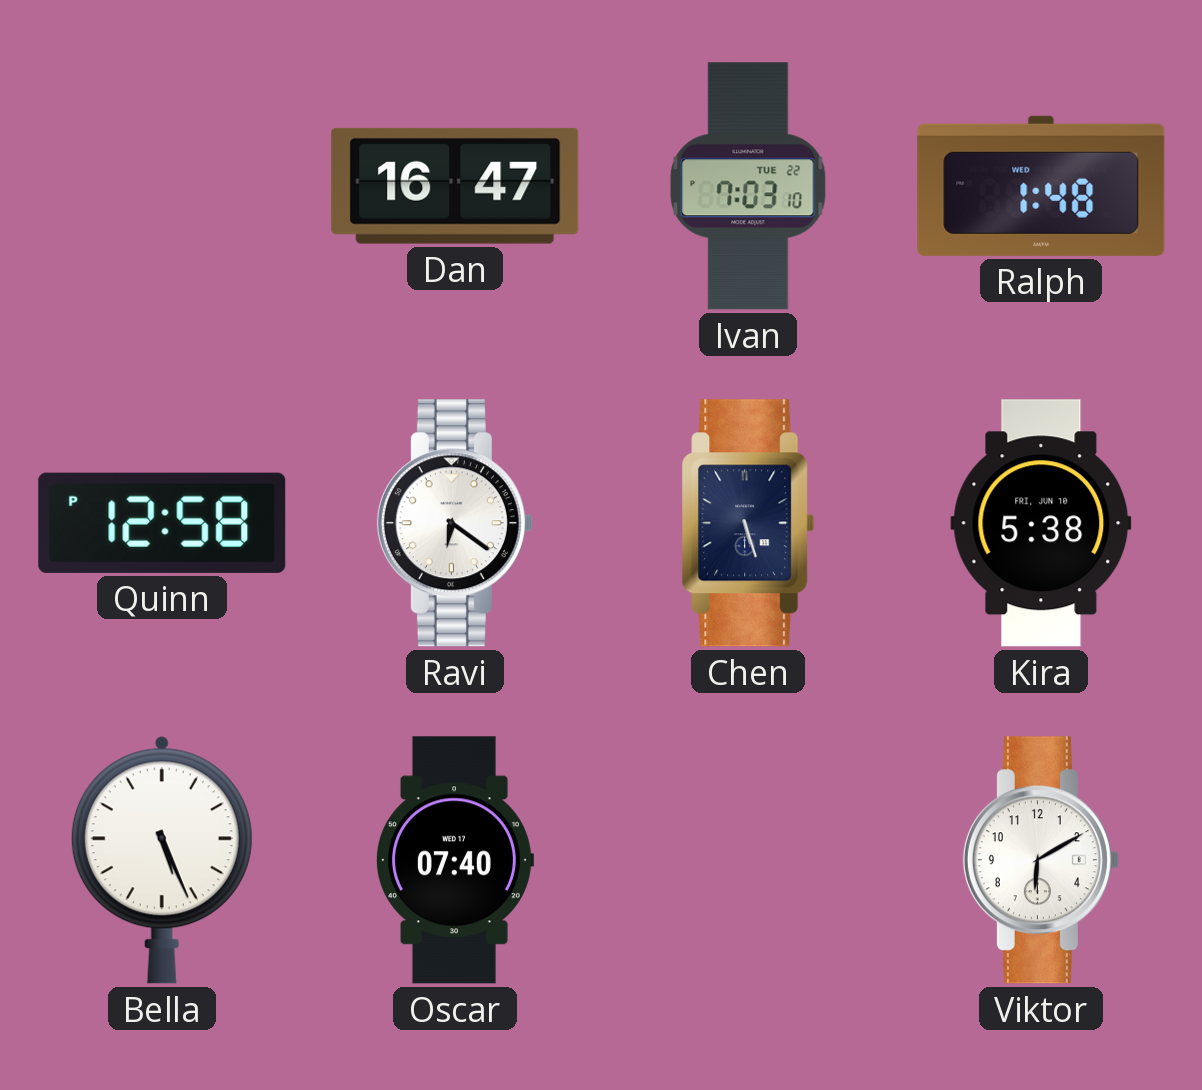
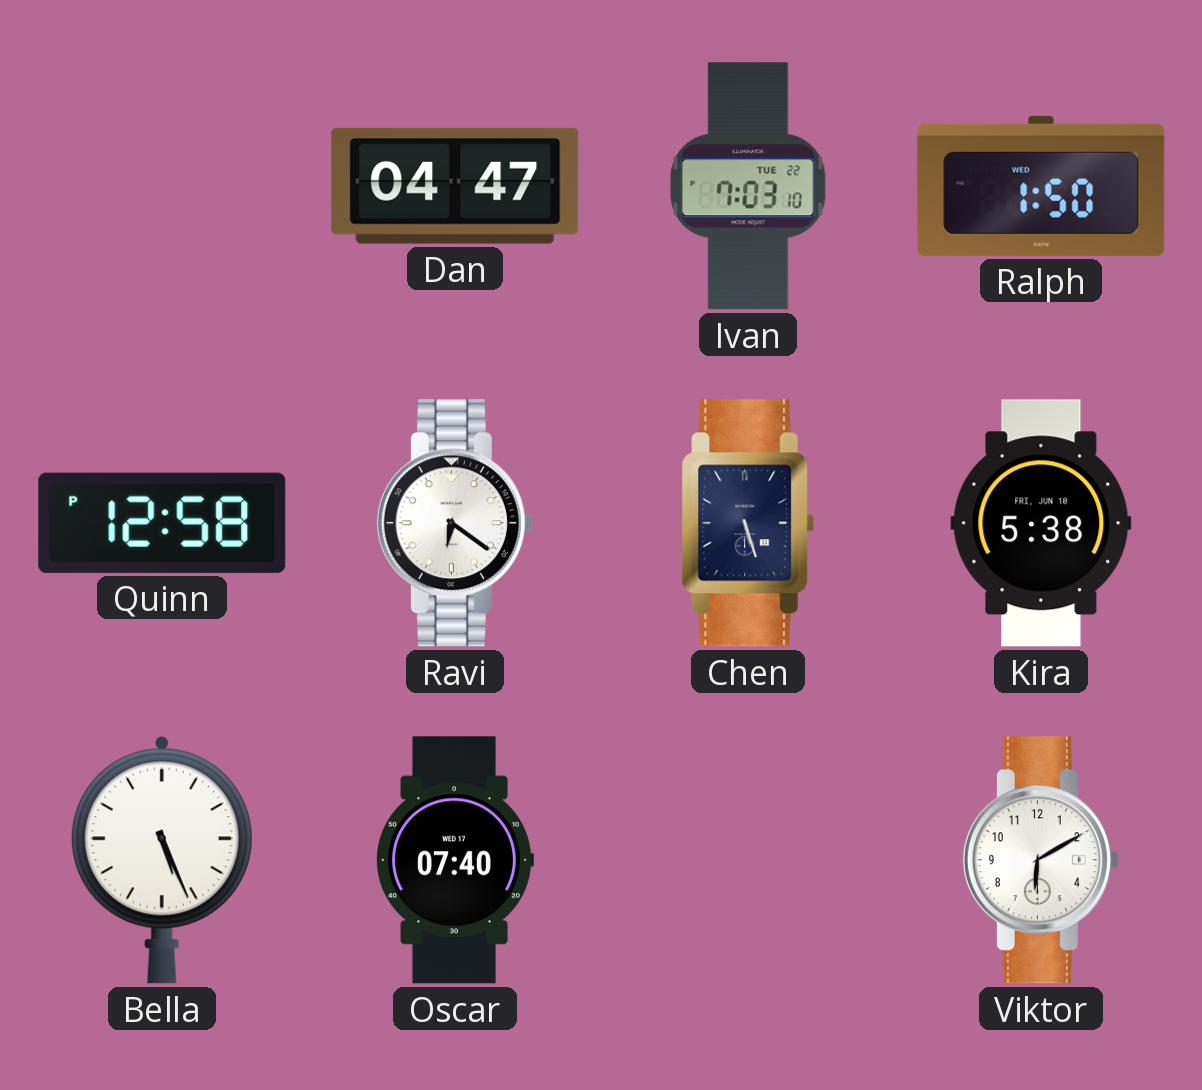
Dan: 16:47 -> 04:47 (455, 186)
Ralph: 1:48 -> 1:50 (1041, 186)
